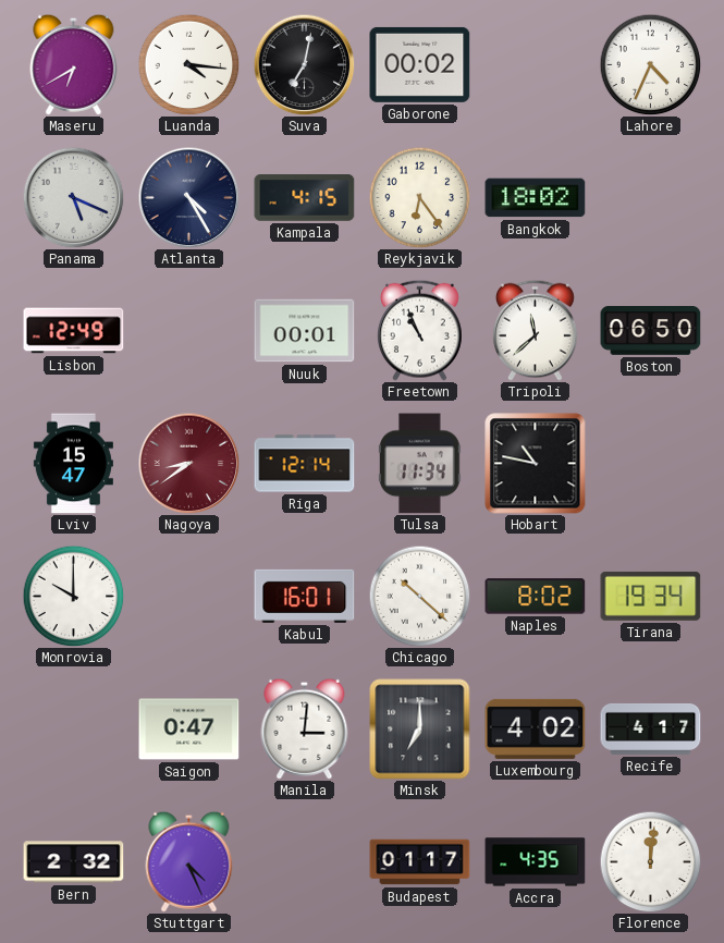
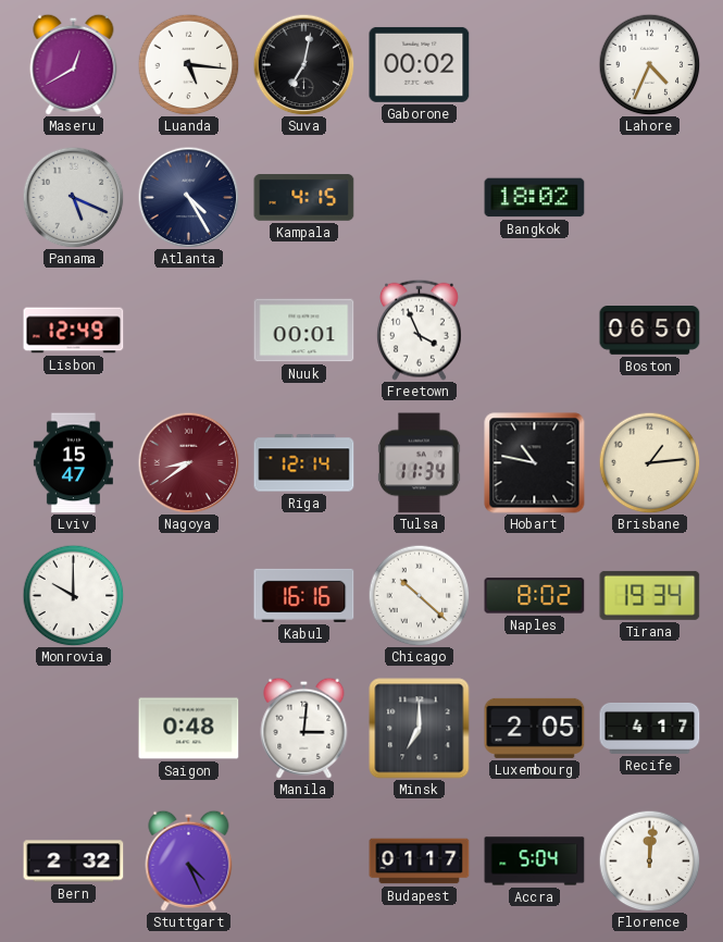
Maseru: 6:40 -> 12:40 (74, 64)
Luanda: 4:16 -> 5:16 (188, 64)
Reykjavik: 6:24 -> none (419, 197)
Freetown: 10:56 -> 3:56 (419, 330)
Tripoli: 11:38 -> none (535, 330)
Brisbane: none -> 1:14 (649, 462)
Kabul: 16:01 -> 16:16 (304, 595)
Saigon: 0:47 -> 0:48 (189, 729)
Luxembourg: 4:02 -> 2:05 (535, 728)
Accra: 4:35 -> 5:04 (535, 862)
